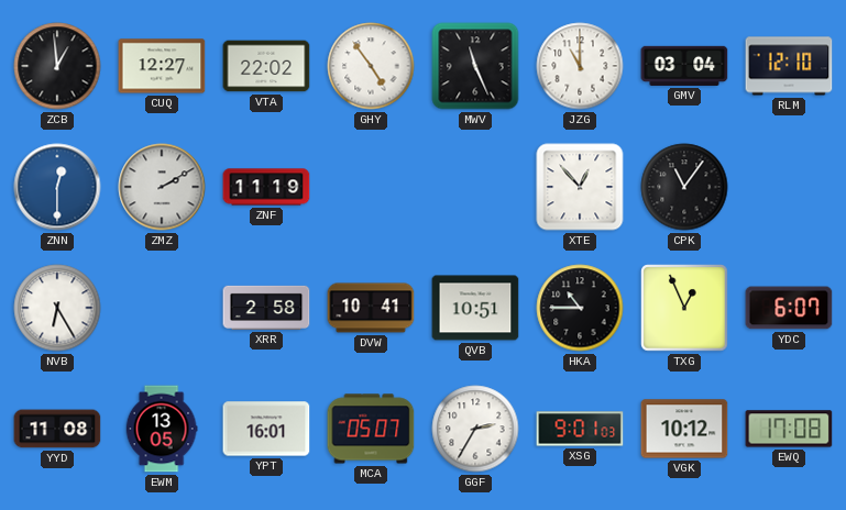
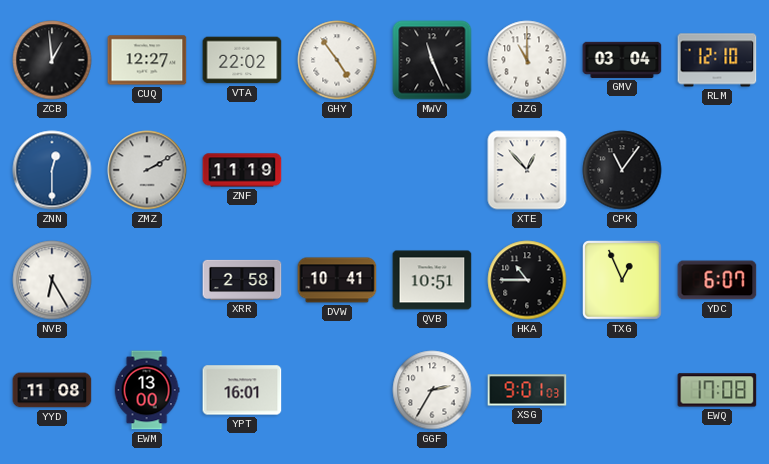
EWM: 13:05 -> 13:00 (147, 390)
MCA: 05:07 -> none (371, 429)
VGK: 10:12 -> none (684, 429)
